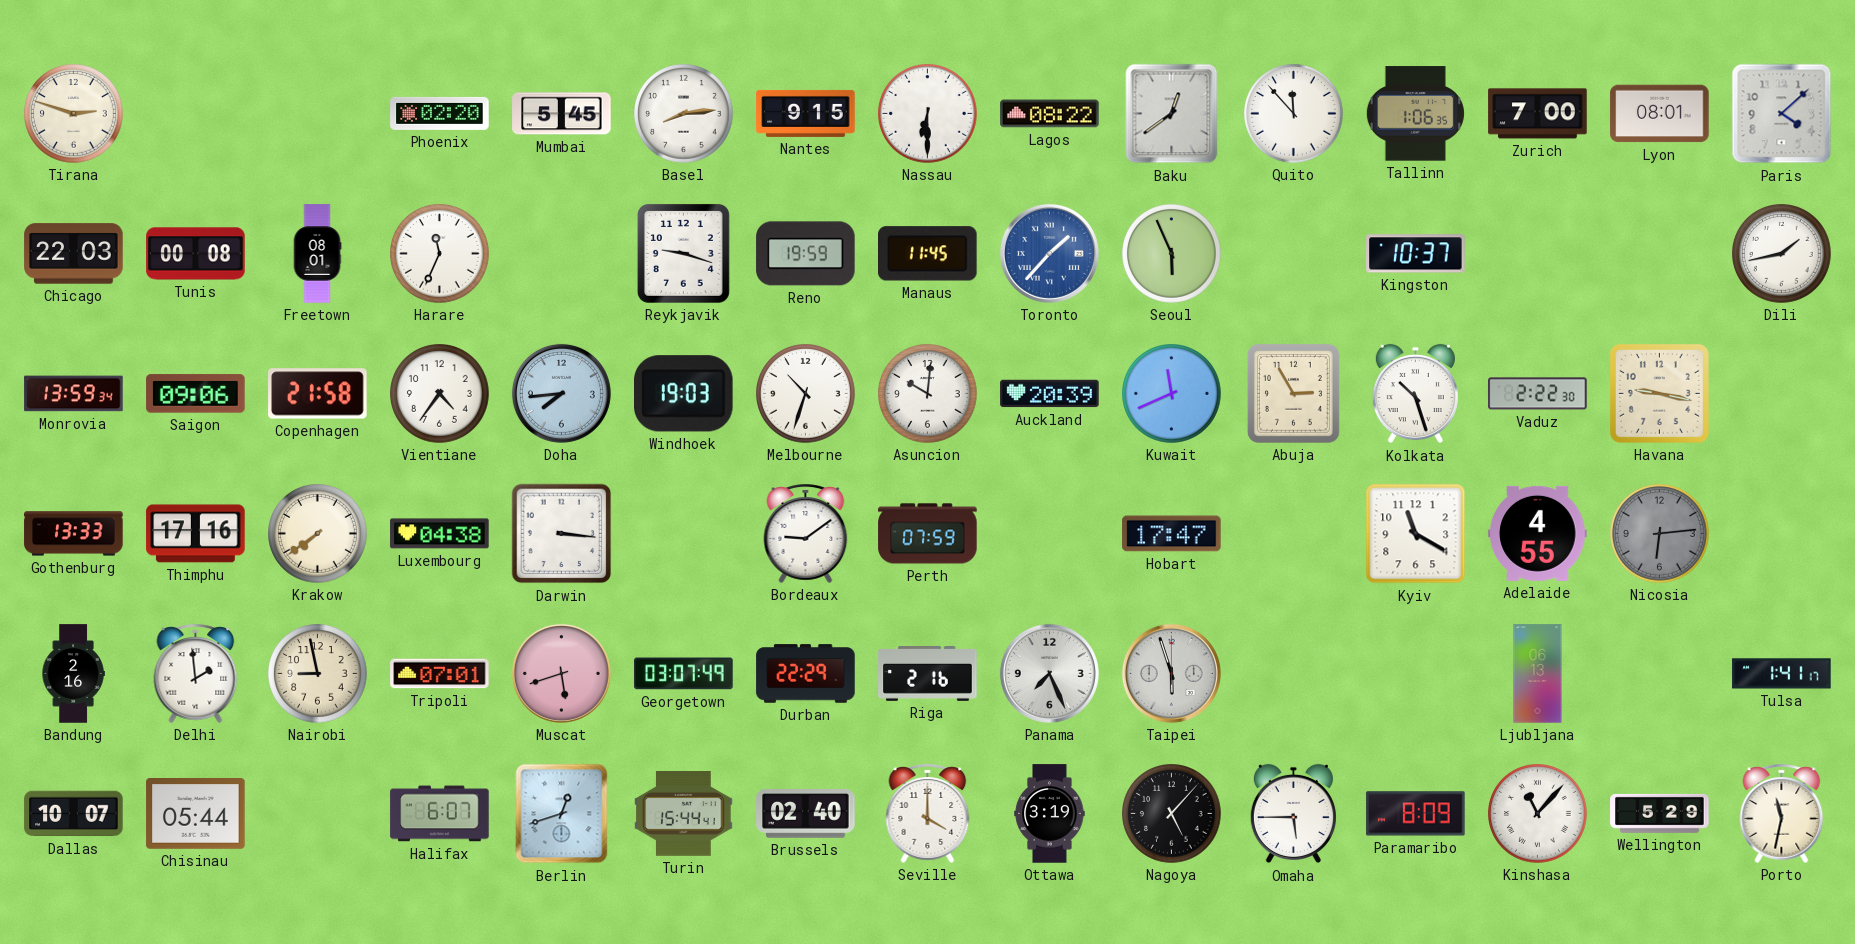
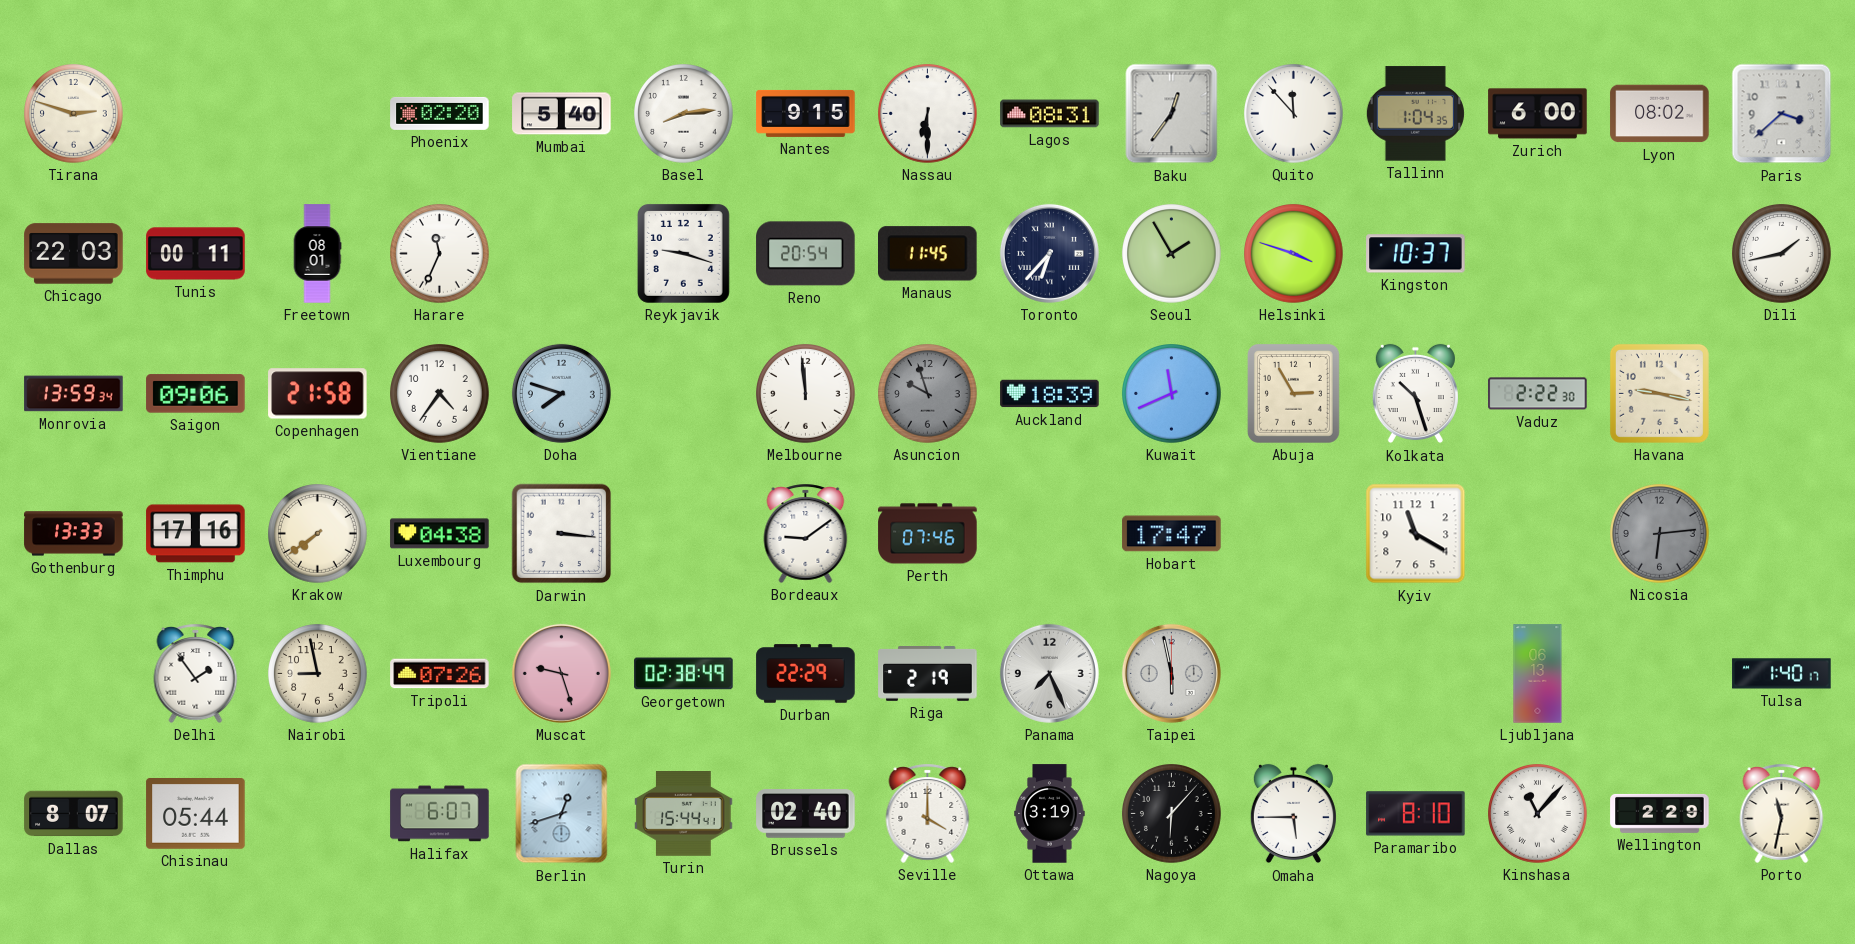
Mumbai: 5:45 -> 5:40 (562, 114)
Lagos: 08:22 -> 08:31 (1050, 114)
Baku: 12:39 -> 12:36 (1172, 114)
Tallinn: 1:06 -> 1:04 (1415, 114)
Zurich: 7:00 -> 6:00 (1538, 114)
Lyon: 08:01 -> 08:02 (1660, 114)
Paris: 4:08 -> 3:38 (1782, 114)
Tunis: 00:08 -> 00:11 (196, 254)
Reno: 19:59 -> 20:54 (806, 254)
Toronto: 1:37 -> 6:37 (1049, 253)
Toronto dial: blue -> navy (1049, 253)
Seoul: 5:56 -> 1:55 (1172, 254)
Helsinki: none -> 3:48 (1294, 254)
Doha: 7:44 -> 7:48 (561, 393)
Windhoek: 19:03 -> none (684, 394)
Melbourne: 10:33 -> 11:59 (806, 394)
Asuncion: 10:01 -> 9:57 (928, 394)
Asuncion dial: white -> grey (928, 394)
Auckland: 20:39 -> 18:39 (1050, 394)
Perth: 07:59 -> 07:46 (928, 534)
Adelaide: 4:55 -> none (1538, 533)
Bandung: 2:16 -> none (73, 674)
Delhi: 1:59 -> 1:54 (196, 673)
Tripoli: 07:01 -> 07:26 (440, 674)
Muscat: 5:42 -> 9:27 (561, 673)
Georgetown: 03:07 -> 02:38 (684, 674)
Riga: 2:16 -> 2:19 (928, 674)
Taipei: 5:57 -> 5:58 (1171, 673)
Tulsa: 1:41 -> 1:40 (1782, 674)
Dallas: 10:07 -> 8:07 (74, 814)
Nagoya: 5:07 -> 6:07 (1172, 814)
Paramaribo: 8:09 -> 8:10 (1416, 814)
Wellington: 5:29 -> 2:29 (1660, 813)
